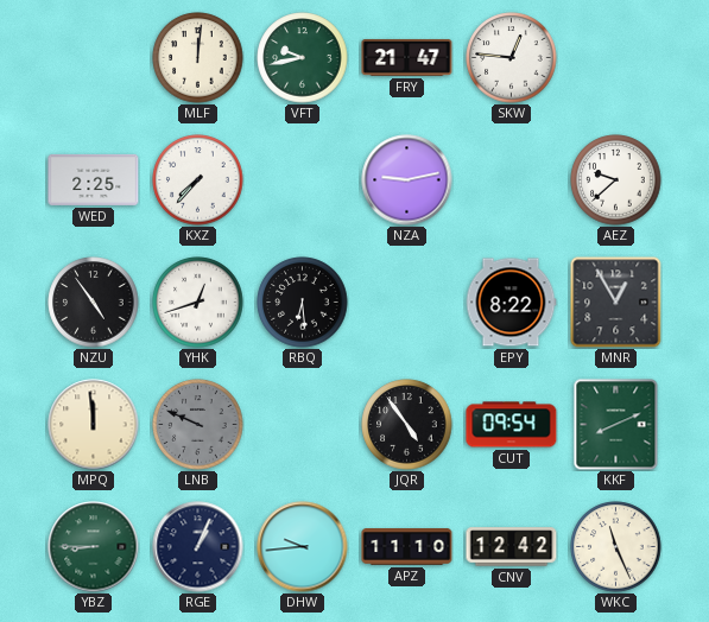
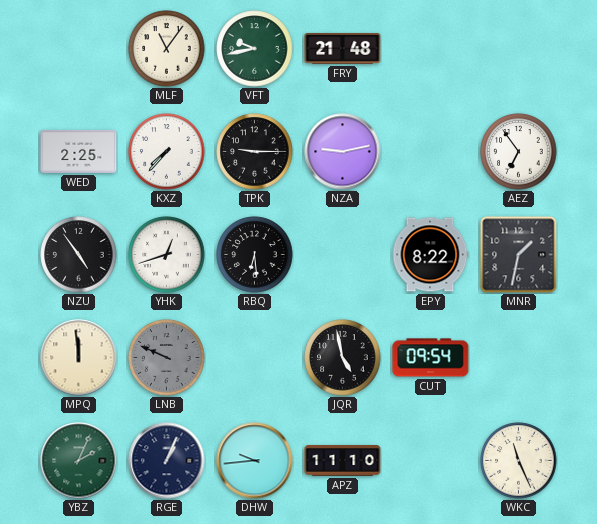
MLF: 12:01 -> 11:06 (167, 49)
FRY: 21:47 -> 21:48 (343, 48)
SKW: 12:46 -> none (512, 58)
TPK: none -> 9:15 (255, 152)
AEZ: 9:38 -> 6:54 (519, 152)
MNR: 12:55 -> 1:32 (519, 255)
JQR: 4:54 -> 4:58 (343, 358)
KKF: 8:11 -> none (616, 425)
YBZ: 8:45 -> 2:04 (79, 461)
CNV: 12:42 -> none (512, 547)
